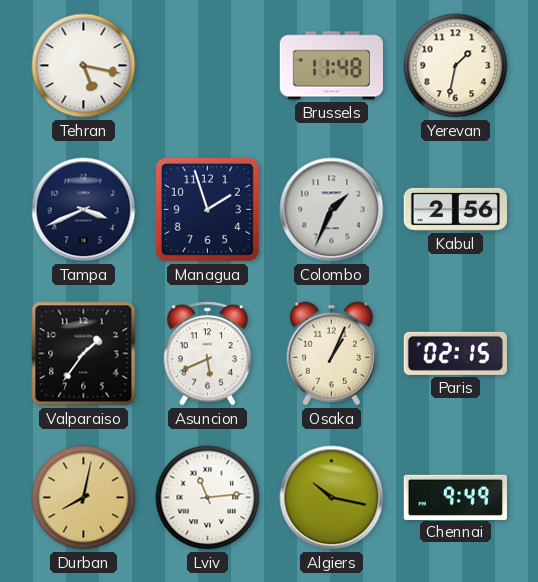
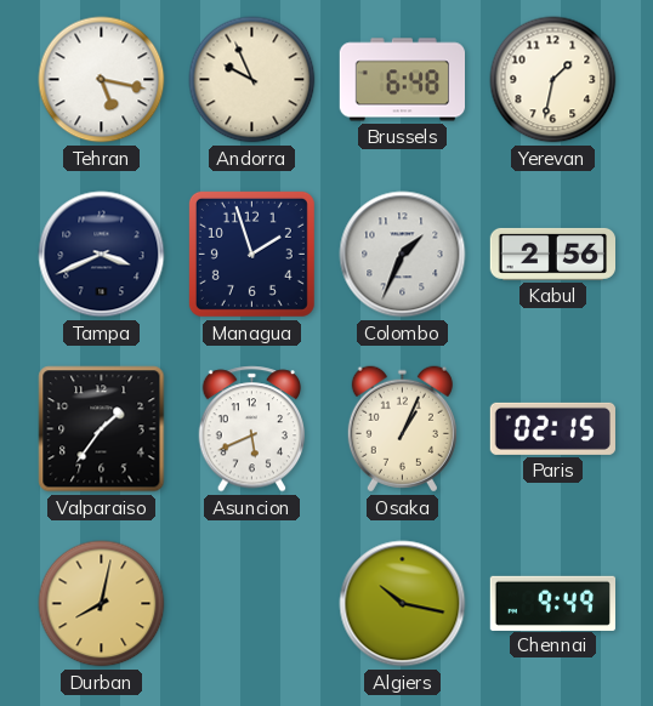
Andorra: none -> 9:56 (252, 80)
Brussels: 11:48 -> 6:48 (402, 80)
Lviv: 11:14 -> none (208, 498)
